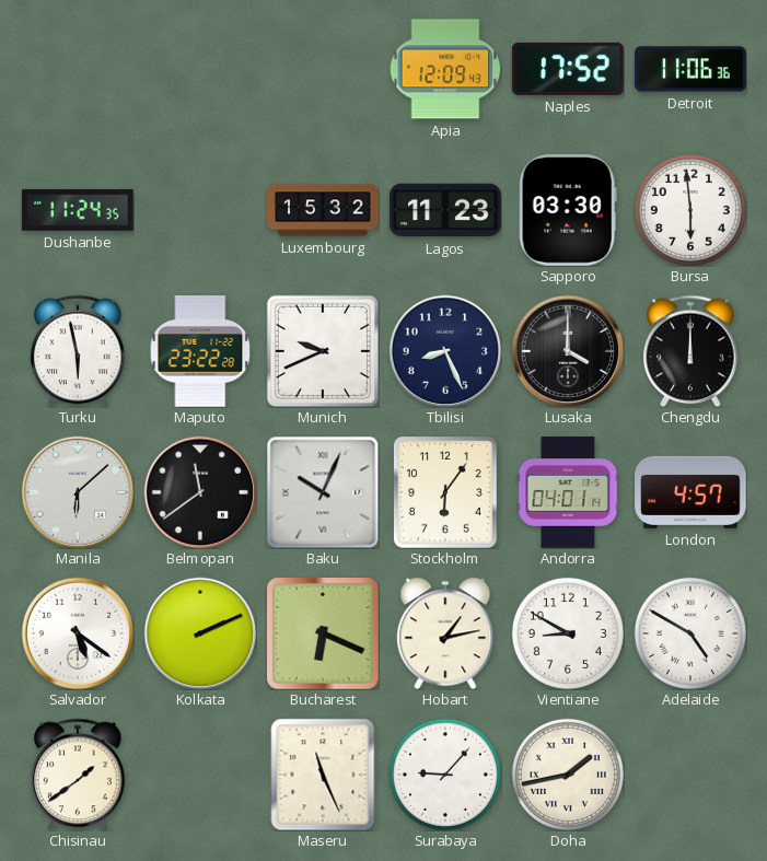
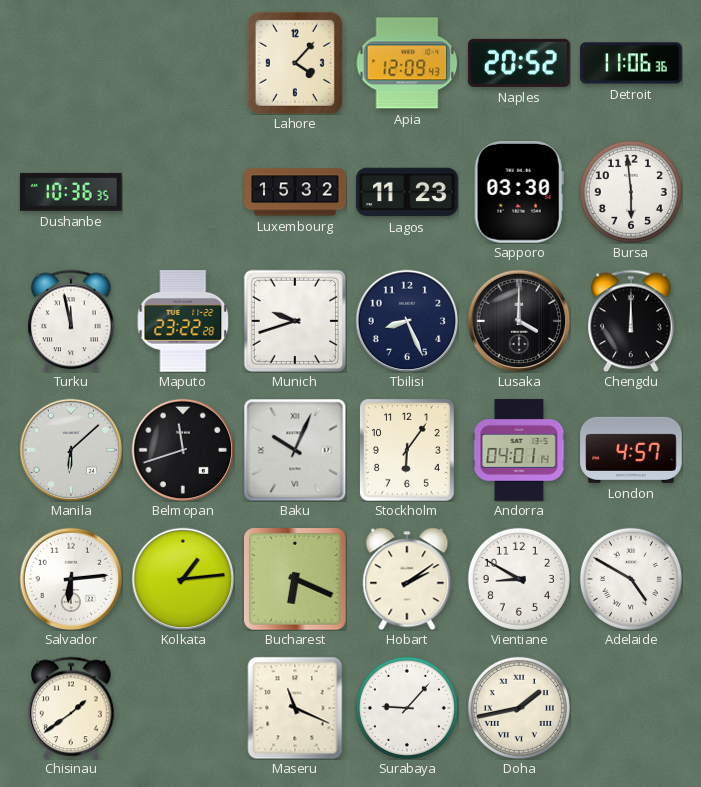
Lahore: none -> 4:07 (295, 63)
Naples: 17:52 -> 20:52 (519, 63)
Dushanbe: 11:24 -> 10:36 (72, 192)
Turku: 5:58 -> 11:58 (71, 321)
Munich: 9:41 -> 9:42 (295, 321)
Belmopan: 11:39 -> 11:42 (183, 450)
Salvador: 5:21 -> 6:14 (71, 579)
Kolkata: 2:11 -> 1:14 (183, 579)
Hobart: 1:13 -> 2:09 (407, 579)
Maseru: 11:26 -> 11:19 (295, 708)
